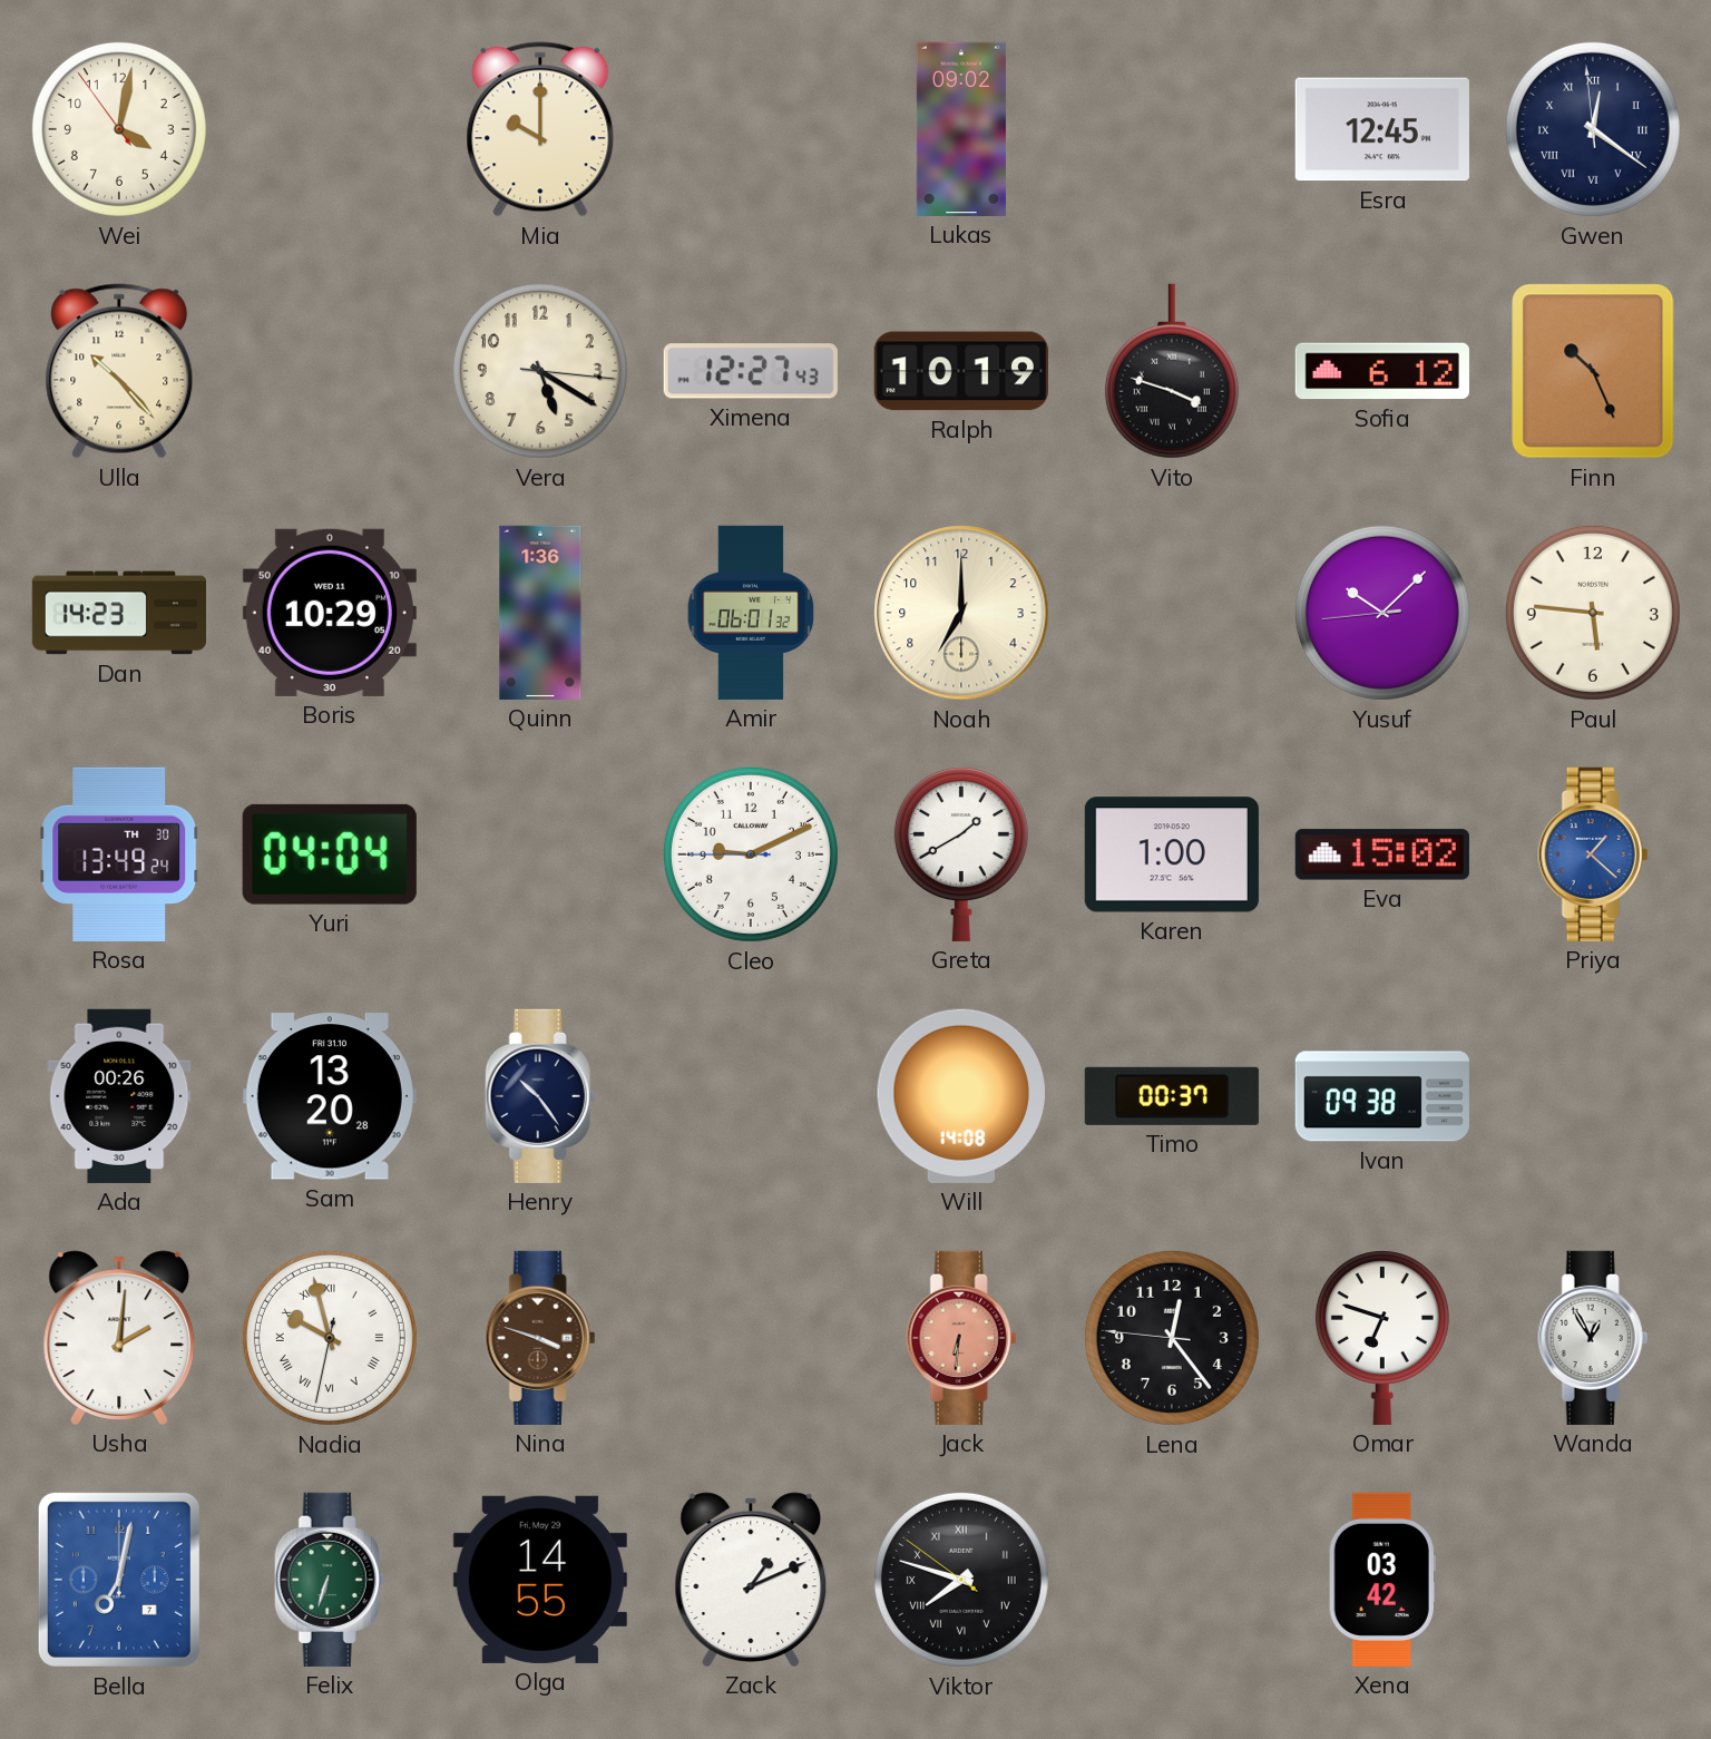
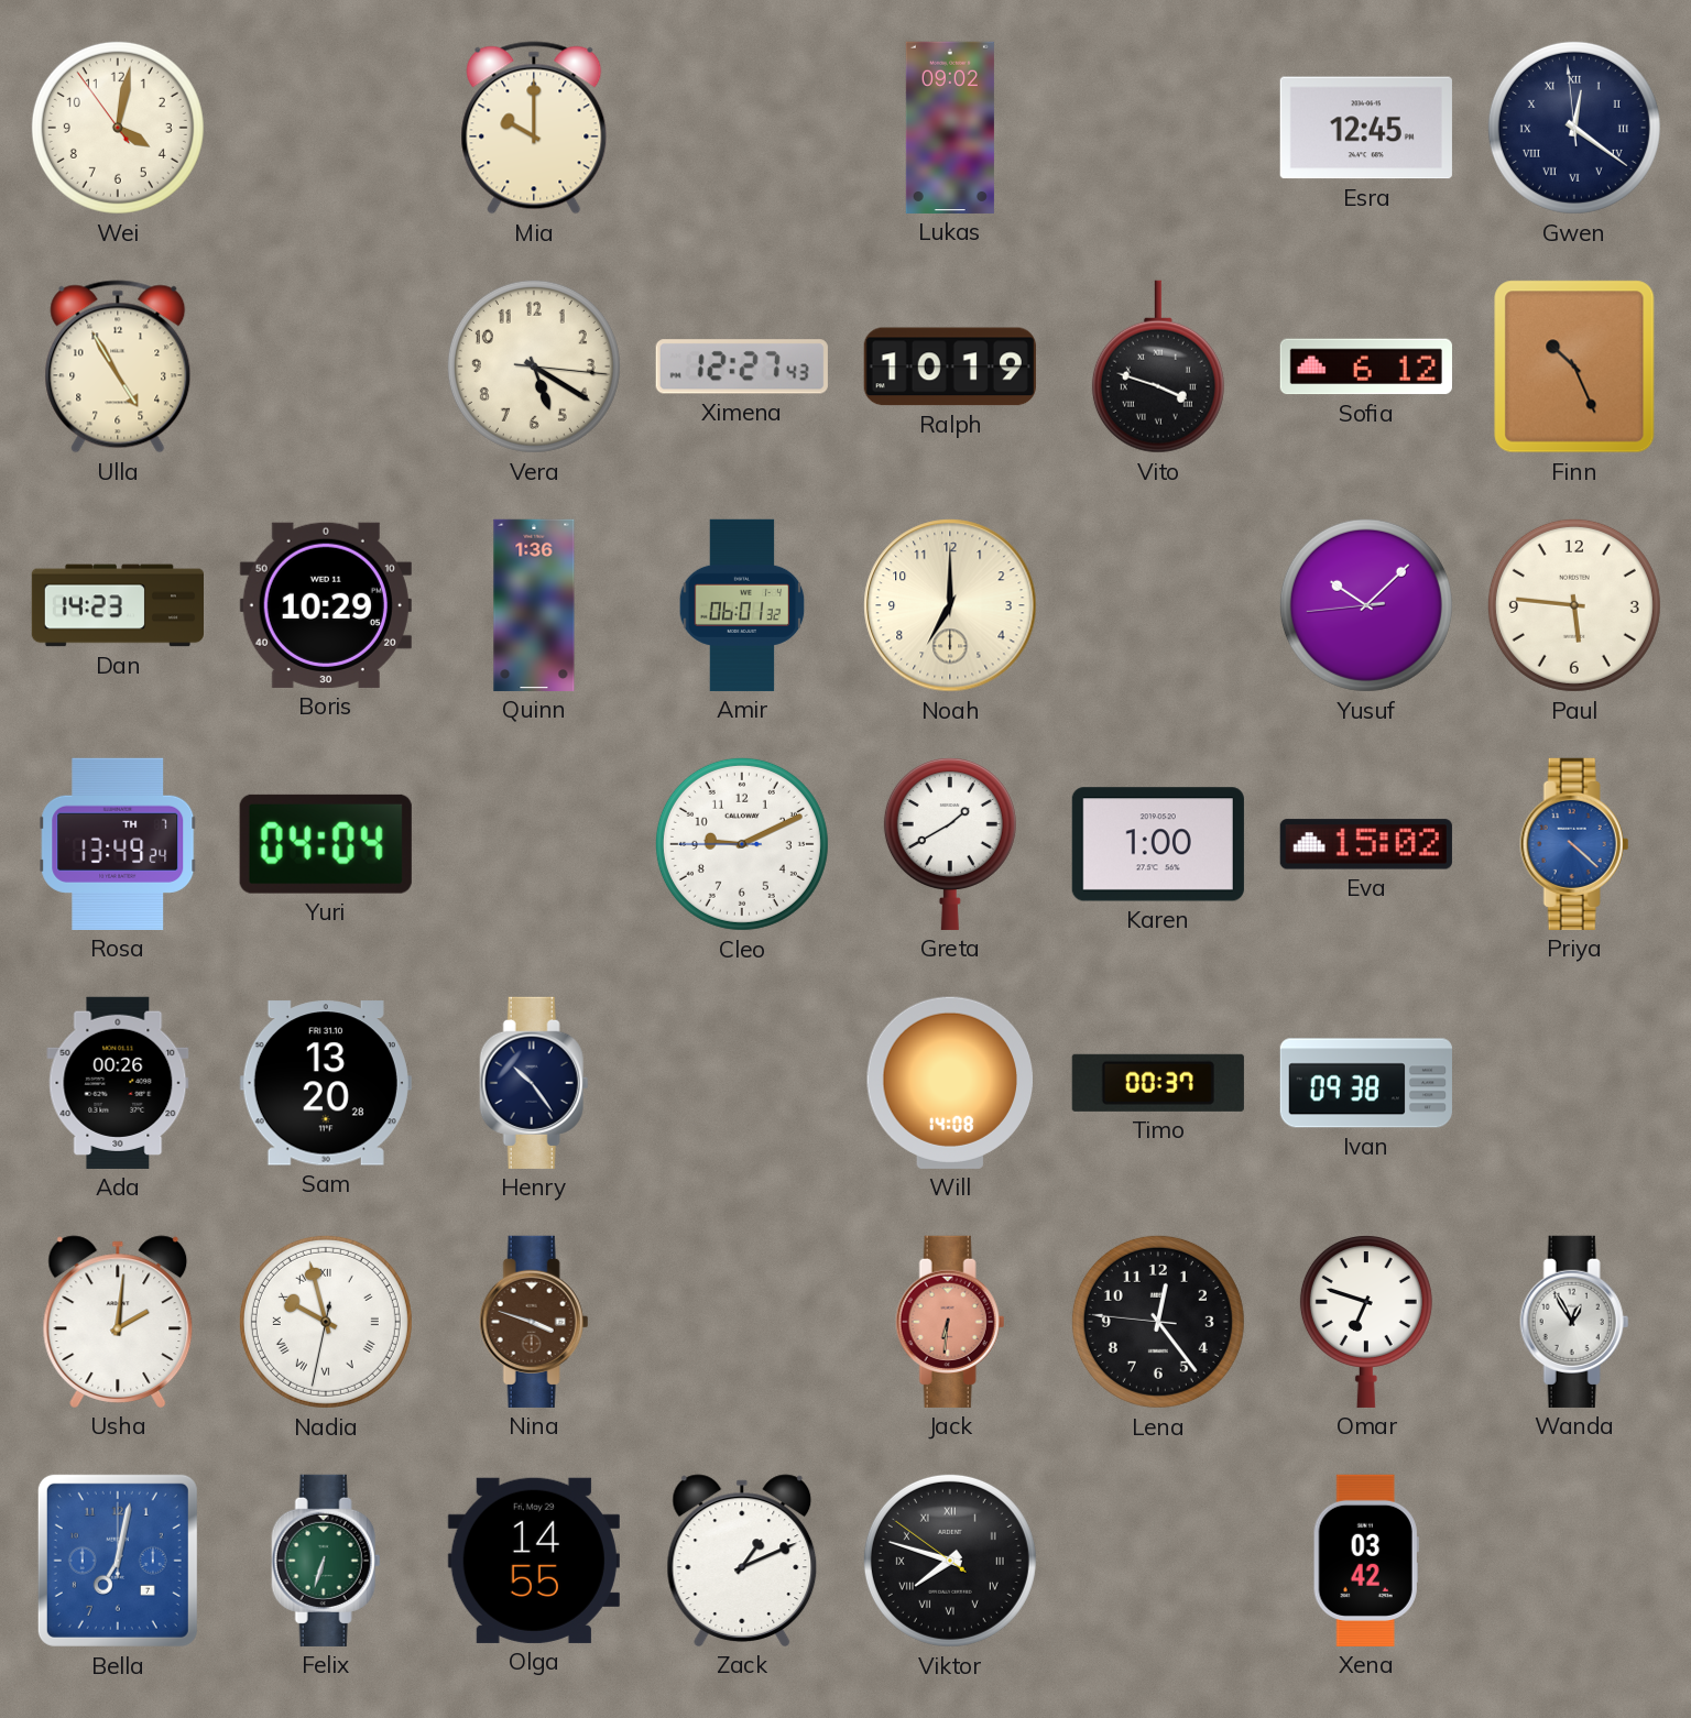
Ulla: 10:23 -> 4:55 (118, 366)
Rosa date: TH 30 -> TH 7 (118, 844)
Priya: 1:22 -> 4:22 (1574, 844)
